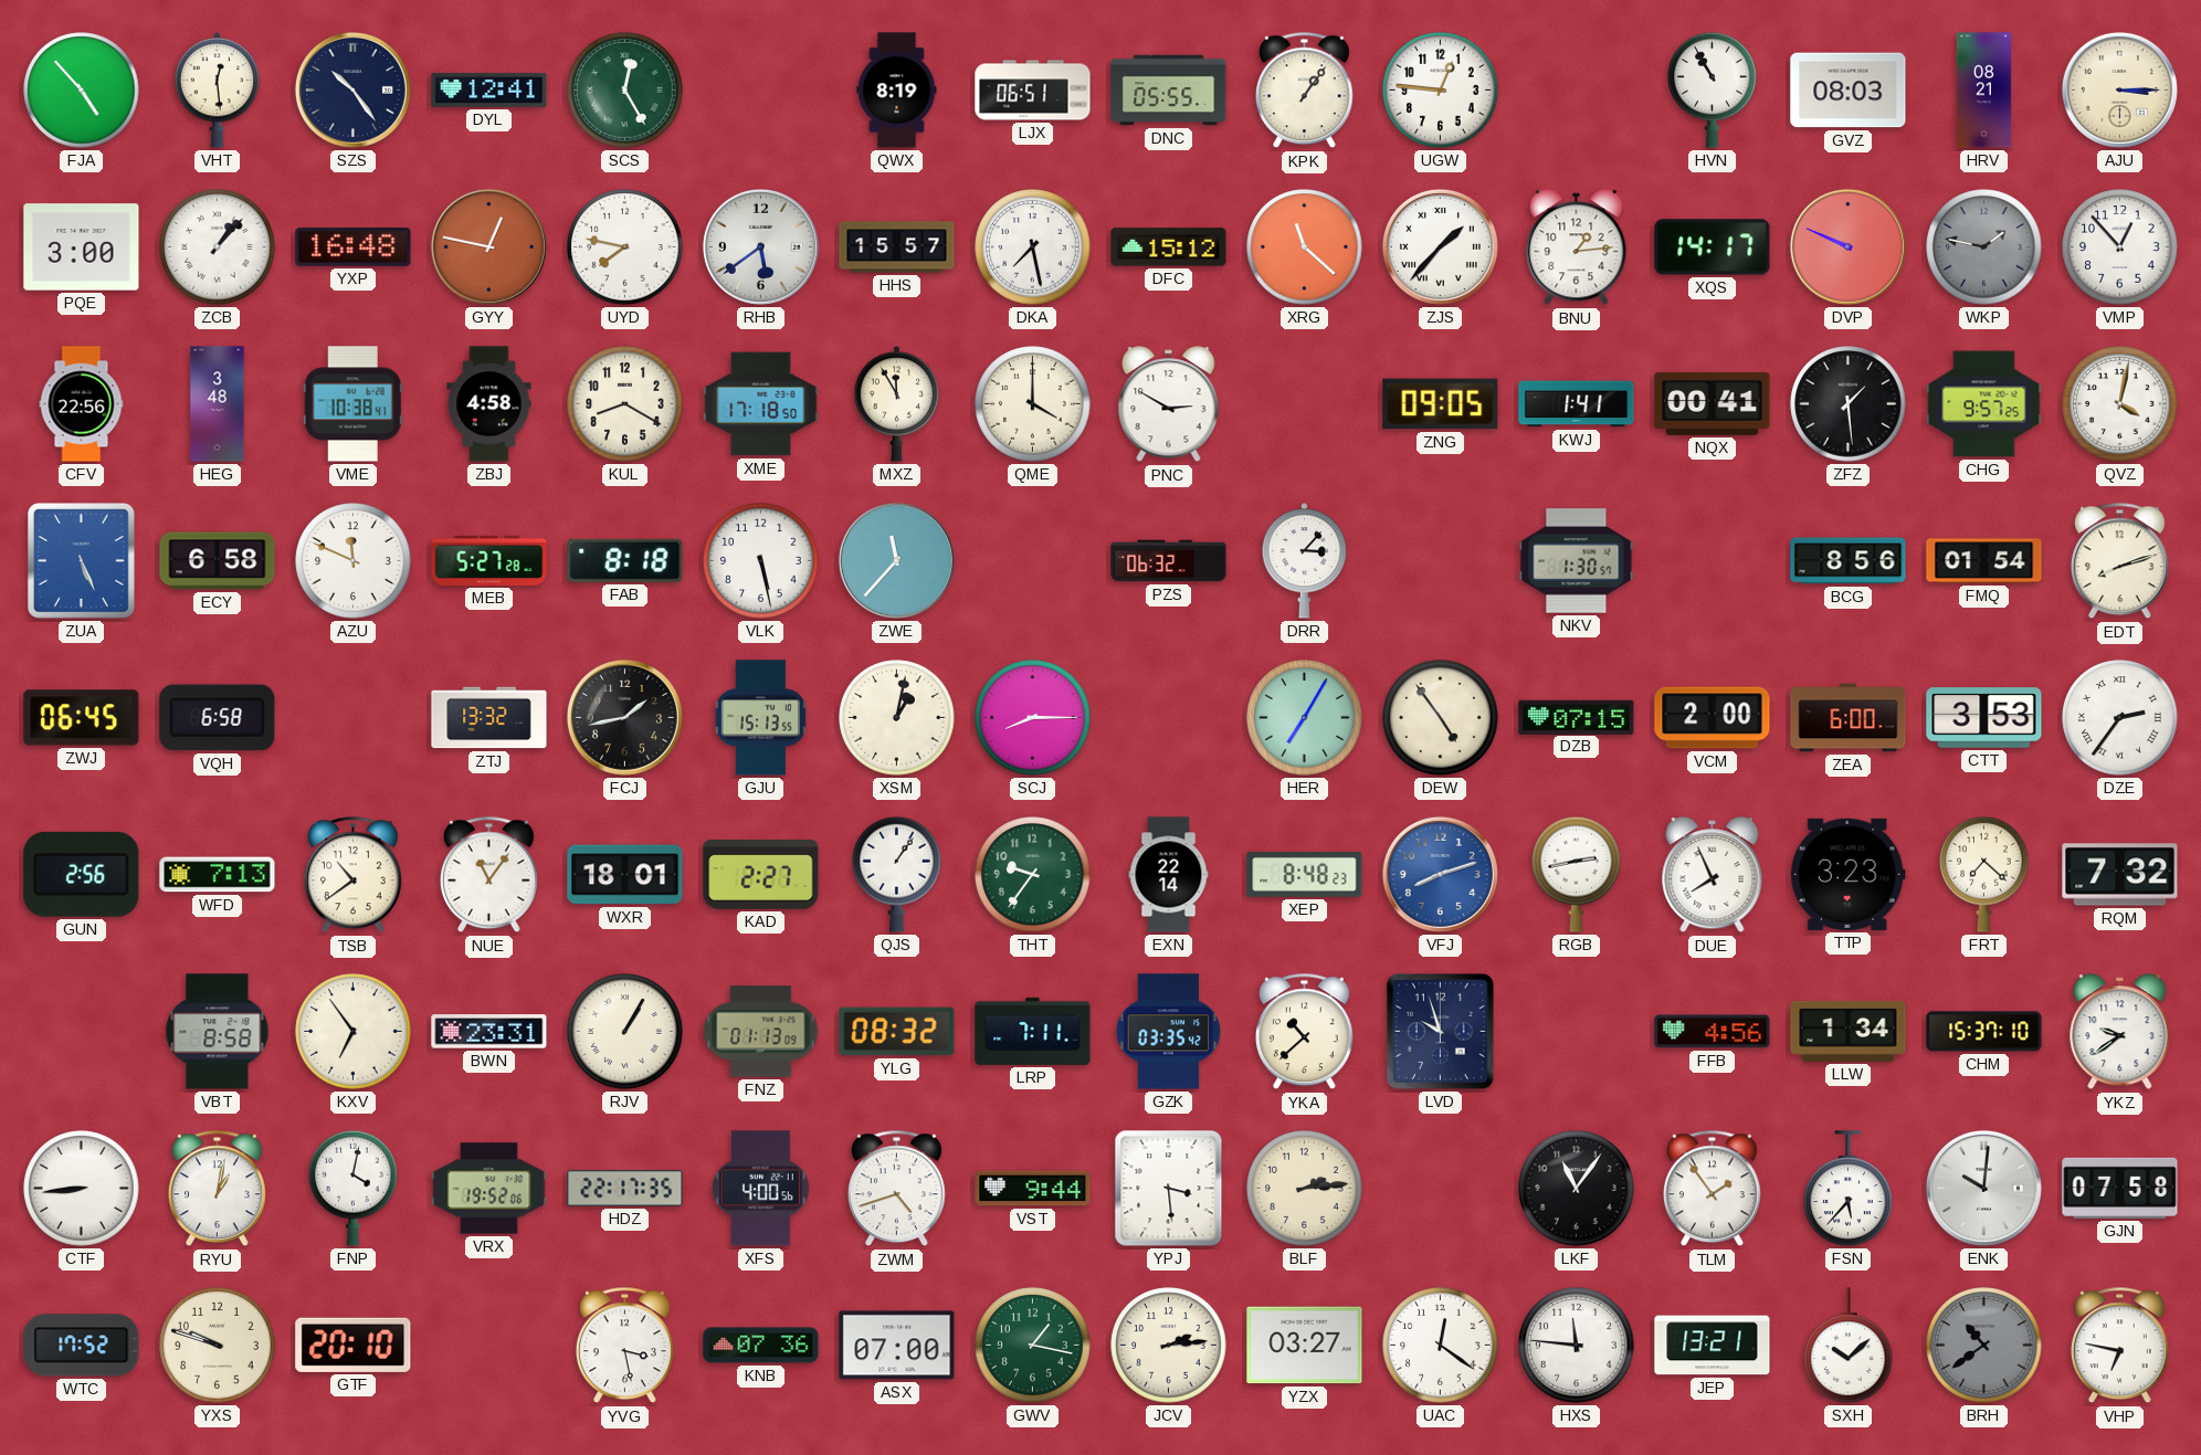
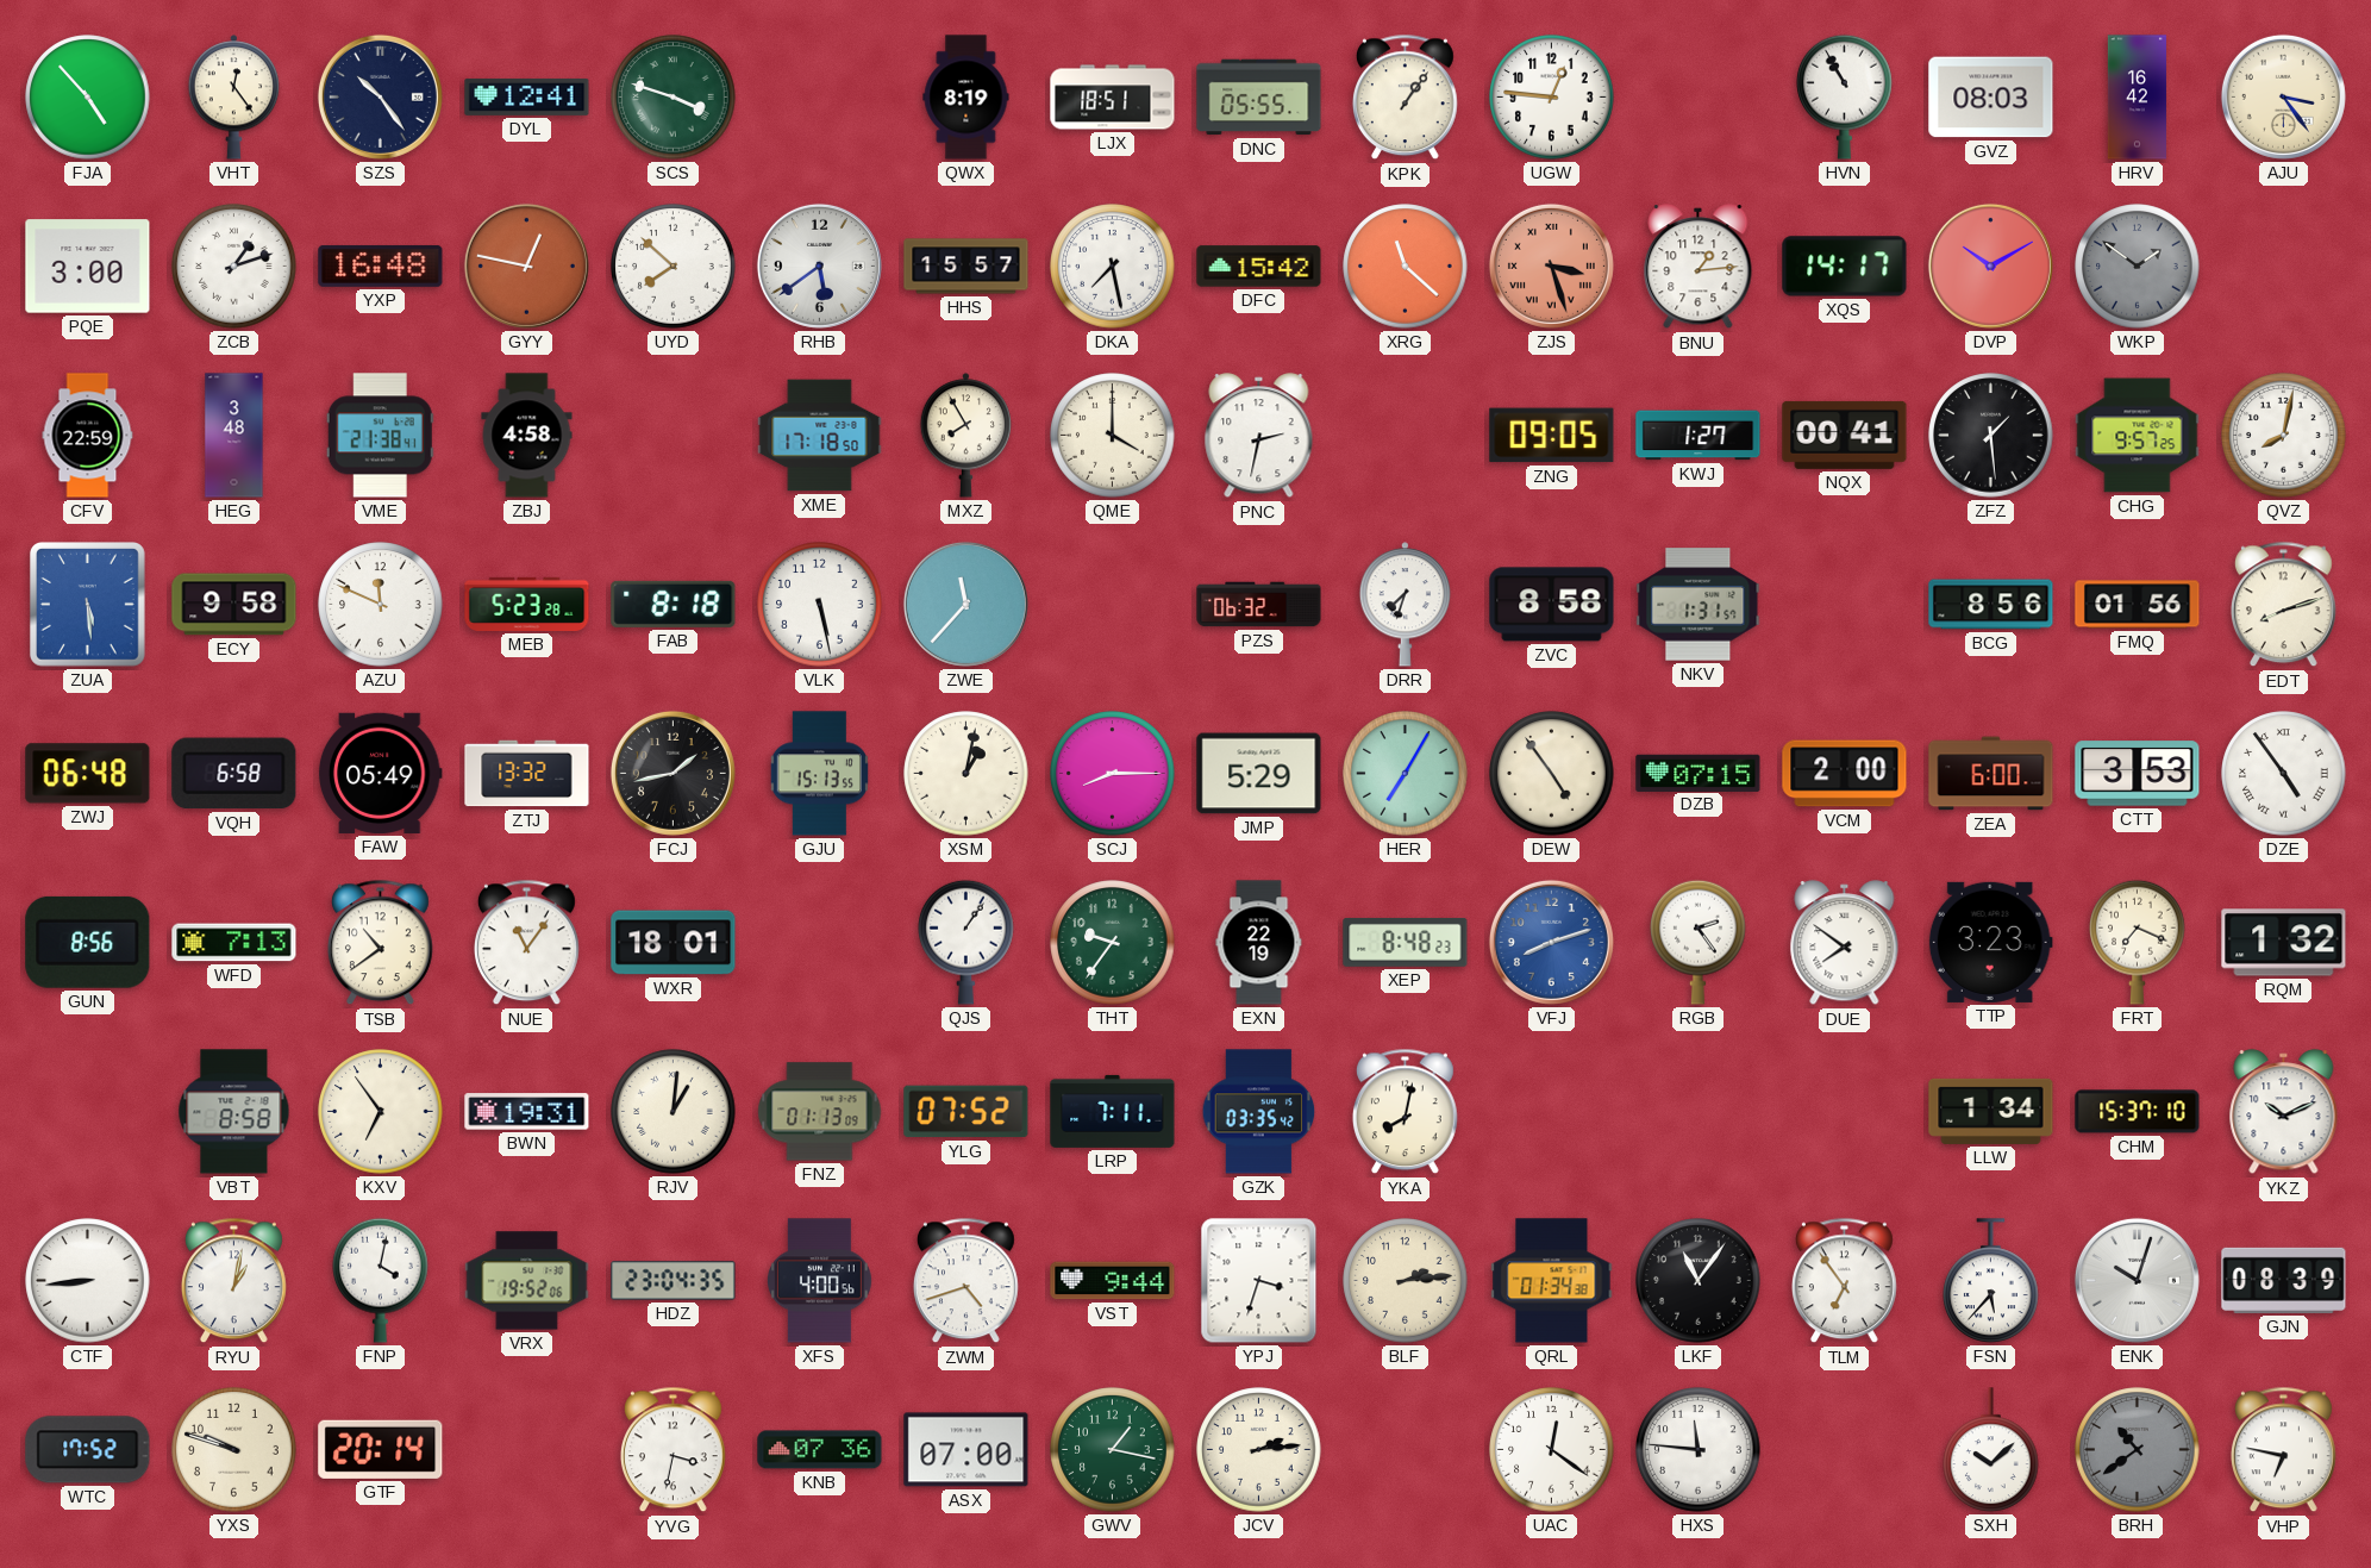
VHT: 12:29 -> 12:24 (234, 98)
SCS: 12:25 -> 3:48 (674, 98)
LJX: 06:51 -> 18:51 (1113, 98)
HRV: 08:21 -> 16:42 (2137, 98)
AJU: 3:15 -> 3:24 (2283, 96)
ZCB: 1:07 -> 1:12 (234, 267)
UYD: 7:47 -> 7:52 (674, 267)
DFC: 15:12 -> 15:42 (1259, 267)
ZJS: 1:37 -> 3:27 (1551, 266)
ZJS dial: white -> salmon (1551, 266)
DVP: 9:49 -> 10:10 (1990, 266)
WKP: 1:47 -> 1:51 (2138, 267)
VMP: 12:53 -> none (2120, 247)
CFV: 22:56 -> 22:59 (88, 436)
VME: 10:38 -> 21:38 (380, 436)
KUL: 8:20 -> none (625, 404)
MXZ: 11:55 -> 7:55 (966, 436)
PNC: 2:50 -> 2:32 (1259, 436)
KWJ: 1:41 -> 1:27 (1699, 436)
QVZ: 4:02 -> 8:02 (2284, 436)
ZUA: 5:26 -> 5:29 (87, 605)
ECY: 6:58 -> 9:58 (234, 605)
MEB: 5:27 -> 5:23 (527, 604)
DRR: 3:07 -> 7:33 (1406, 605)
ZVC: none -> 8:58 (1552, 605)
NKV: 1:30 -> 1:31 (1699, 605)
FMQ: 01:54 -> 01:56 (2138, 605)
ZWJ: 06:45 -> 06:48 (88, 774)
FAW: none -> 05:49 (380, 773)
JMP: none -> 5:29 (1259, 774)
DZE: 2:36 -> 4:54 (2284, 774)
GUN: 2:56 -> 8:56 (88, 942)
KAD: 2:27 -> none (761, 875)
EXN: 22:14 -> 22:19 (1259, 943)
RGB: 2:43 -> 2:24 (1699, 942)
DUE: 7:56 -> 7:51 (1845, 943)
FRT: 7:22 -> 7:19 (2138, 942)
RQM: 7:32 -> 1:32 (2284, 943)
BWN: 23:31 -> 19:31 (527, 1112)
RJV: 1:05 -> 1:01 (674, 1112)
YLG: 08:32 -> 07:52 (966, 1112)
YKA: 10:38 -> 8:02 (1406, 1112)
LVD: 9:57 -> none (1440, 1032)
FFB: 4:56 -> none (1713, 1032)
YKZ: 9:39 -> 10:11 (2284, 1112)
HDZ: 22:17 -> 23:04 (674, 1281)
YPJ: 3:29 -> 3:33 (1259, 1281)
QRL: none -> 01:34 (1552, 1281)
TLM: 1:54 -> 6:54 (1845, 1281)
ENK: 10:01 -> 10:03 (2137, 1280)
GJN: 07:58 -> 08:39 (2284, 1280)
GTF: 20:10 -> 20:14 (381, 1449)
YVG: 3:28 -> 3:32 (674, 1450)
YZX: 03:27 -> none (1305, 1346)
JEP: 13:21 -> none (1713, 1346)
